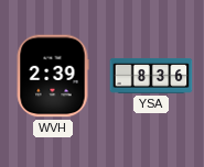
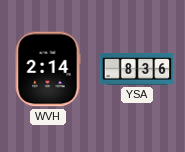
WVH: 2:39 -> 2:14 (48, 69)
